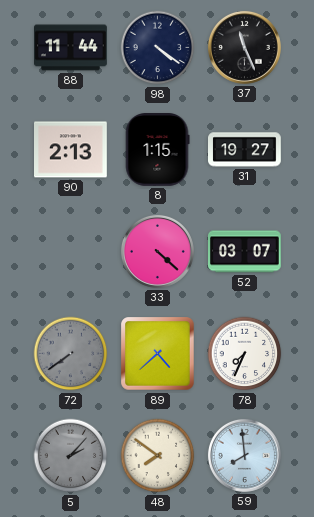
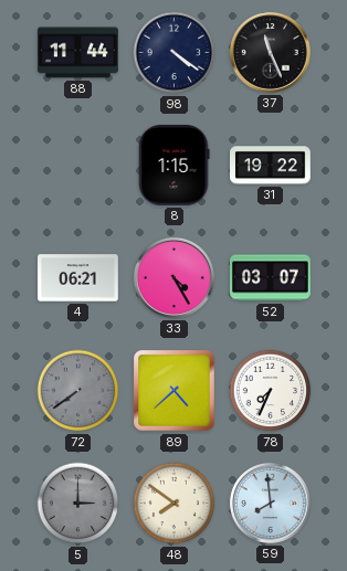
90: 2:13 -> none (71, 150)
31: 19:27 -> 19:22 (271, 166)
4: none -> 06:21 (78, 278)
33: 4:22 -> 4:25 (173, 277)
5: 2:07 -> 3:00 (78, 504)
